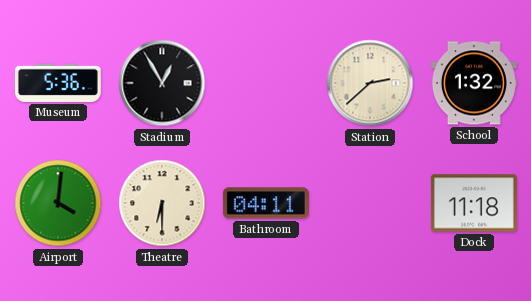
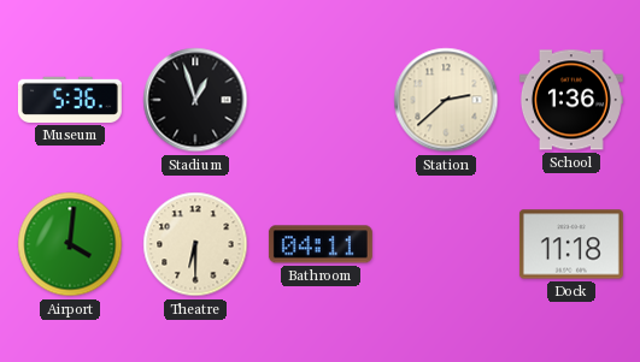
Stadium: 12:55 -> 12:57 (195, 100)
School: 1:32 -> 1:36 (571, 100)
